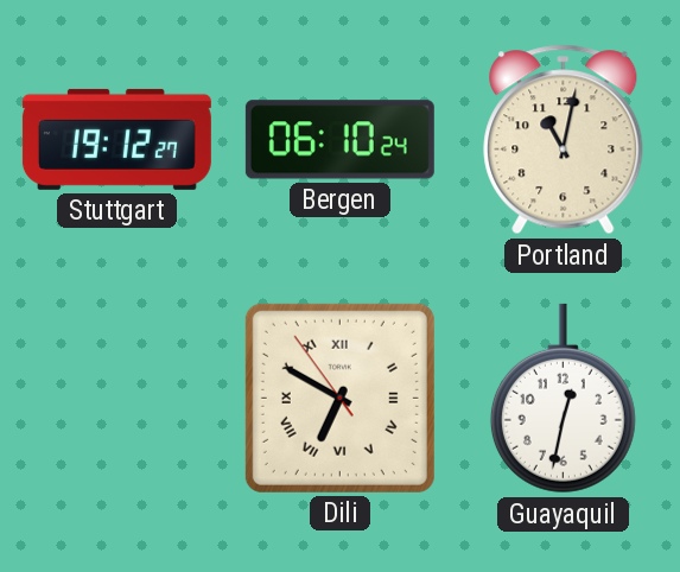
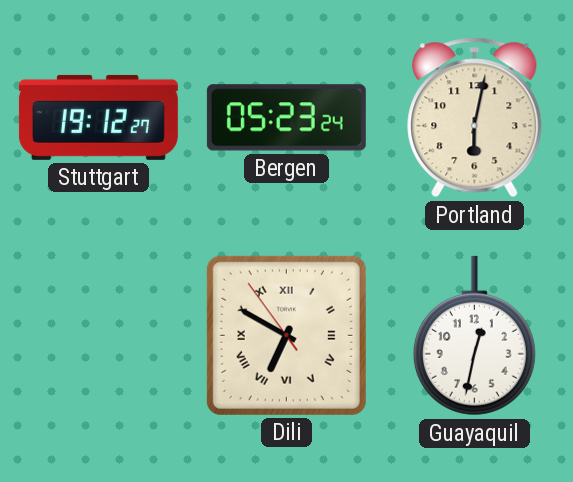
Bergen: 06:10 -> 05:23 (286, 118)
Portland: 11:02 -> 6:02 (475, 118)
